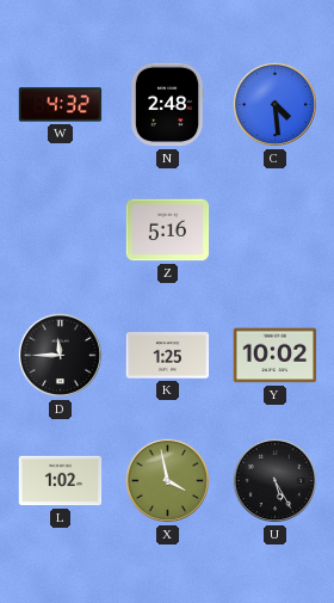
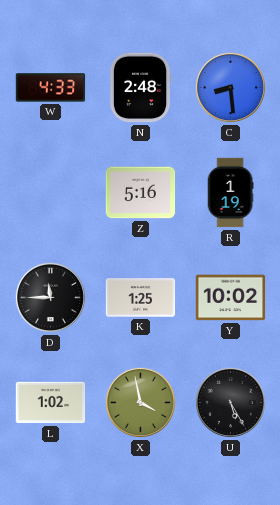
W: 4:32 -> 4:33 (51, 88)
C: 4:29 -> 8:29 (230, 87)
R: none -> 1:19 (230, 193)
